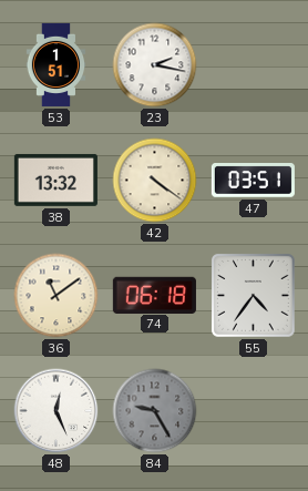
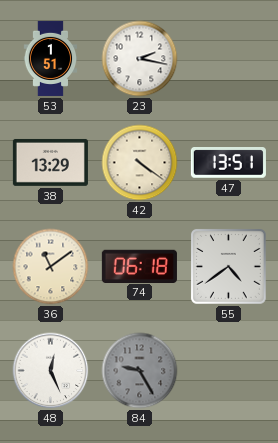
38: 13:32 -> 13:29 (50, 162)
47: 03:51 -> 13:51 (228, 163)
55: 4:36 -> 4:39 (229, 267)
